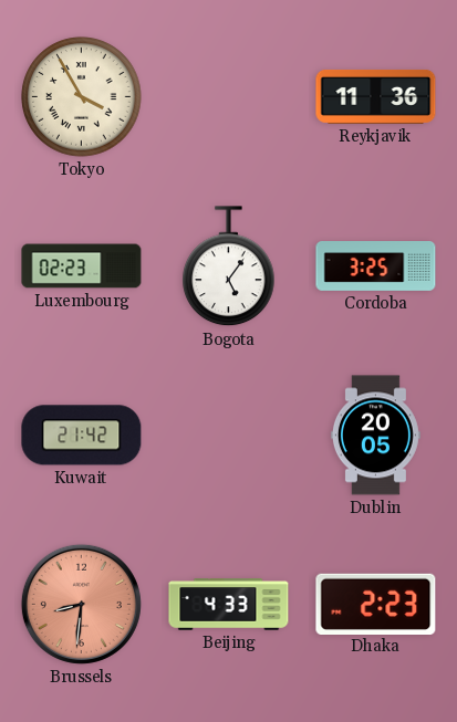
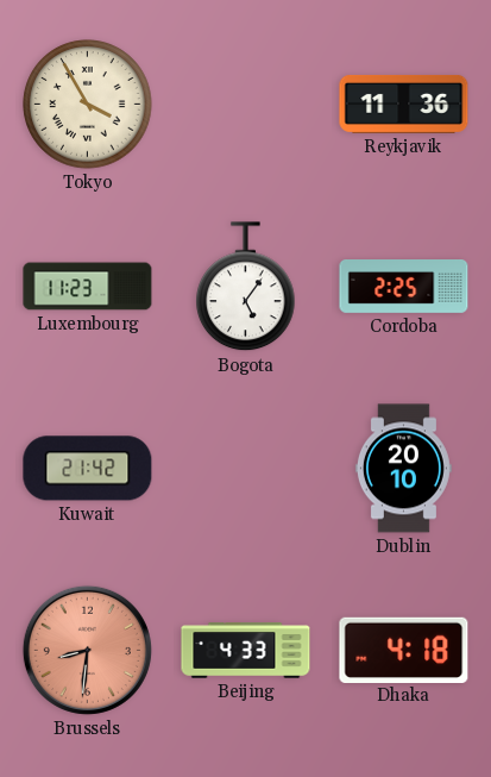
Luxembourg: 02:23 -> 11:23 (88, 287)
Cordoba: 3:25 -> 2:25 (404, 287)
Dublin: 20:05 -> 20:10 (403, 469)
Dhaka: 2:23 -> 4:18 (404, 650)
